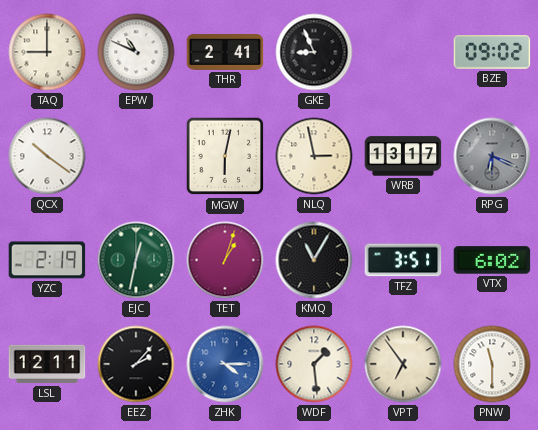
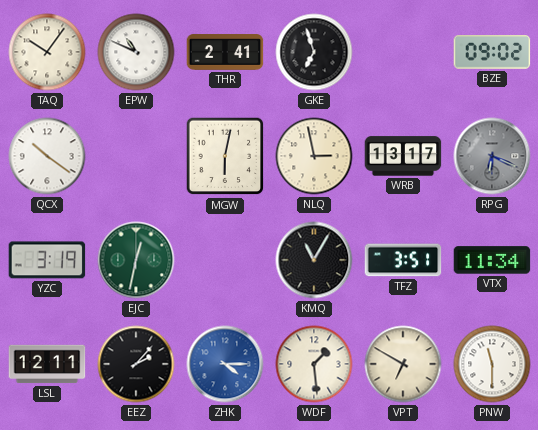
TAQ: 9:00 -> 10:06 (47, 52)
GKE: 8:56 -> 6:57 (314, 52)
YZC: 2:19 -> 3:19 (47, 260)
TET: 1:03 -> none (225, 260)
VTX: 6:02 -> 11:34 (492, 260)
VPT: 6:54 -> 6:50 (403, 364)
